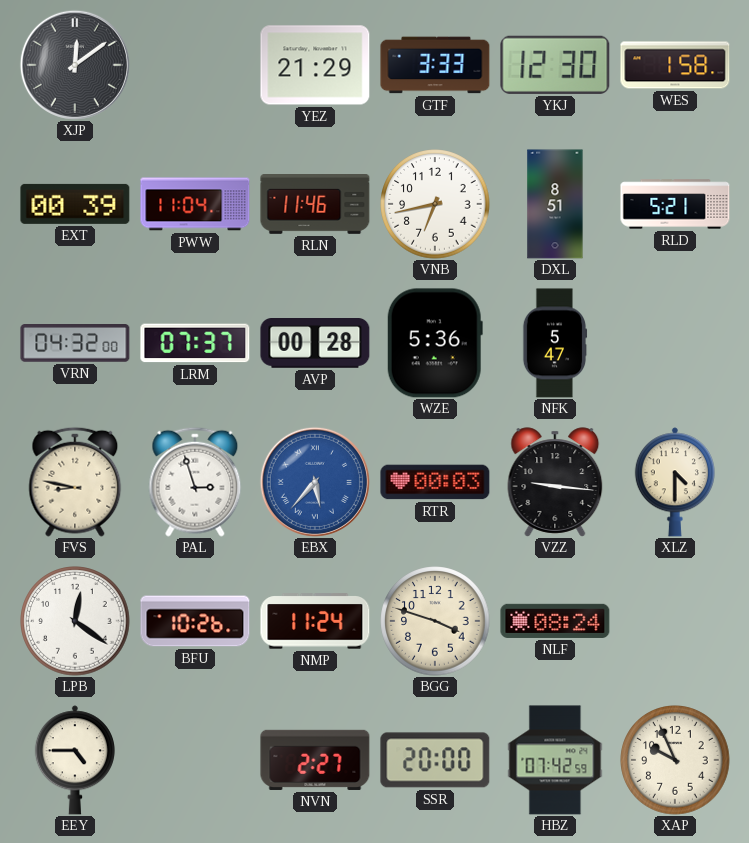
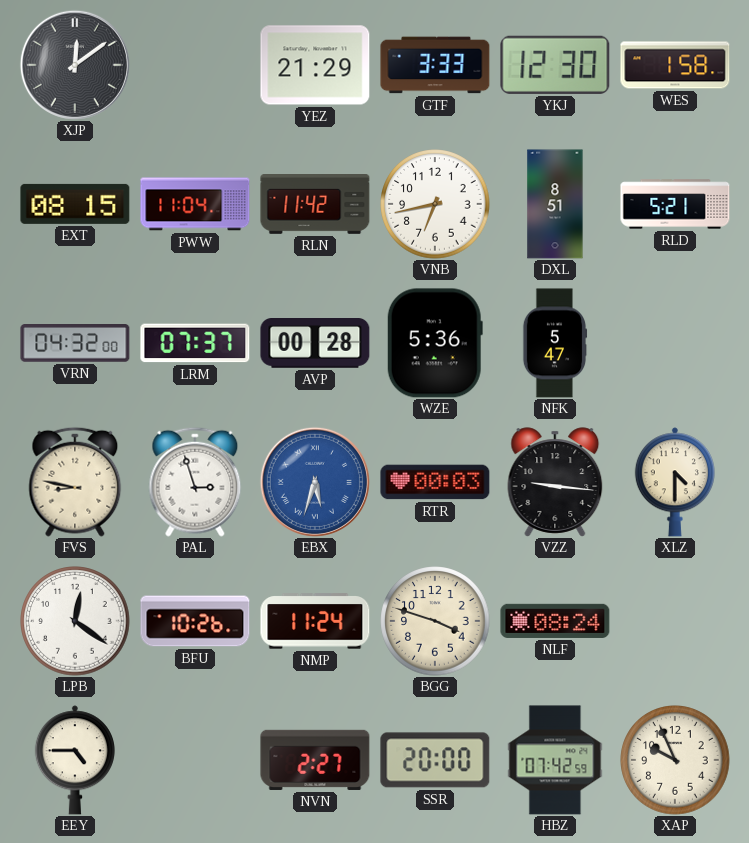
EXT: 00:39 -> 08:15 (75, 204)
RLN: 11:46 -> 11:42 (315, 205)
EBX: 5:37 -> 5:33 (315, 482)
